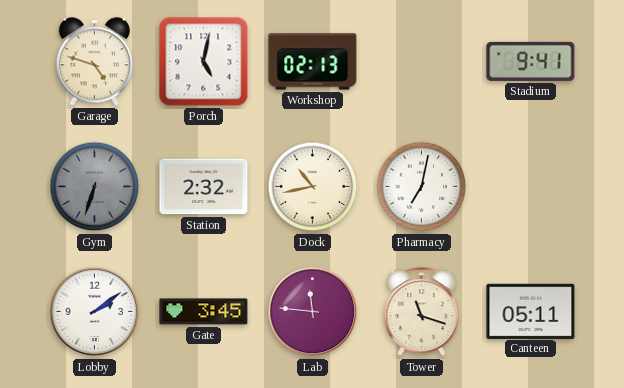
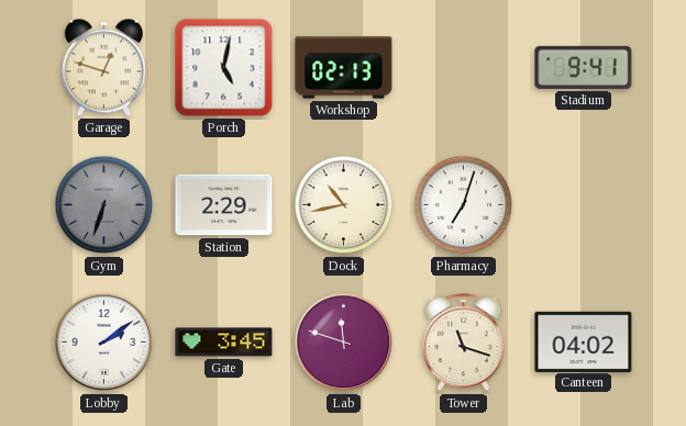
Garage: 4:48 -> 12:48 (103, 68)
Station: 2:32 -> 2:29 (224, 205)
Pharmacy: 7:02 -> 7:03 (464, 205)
Lab: 11:46 -> 11:48 (344, 343)
Canteen: 05:11 -> 04:02 (584, 341)
